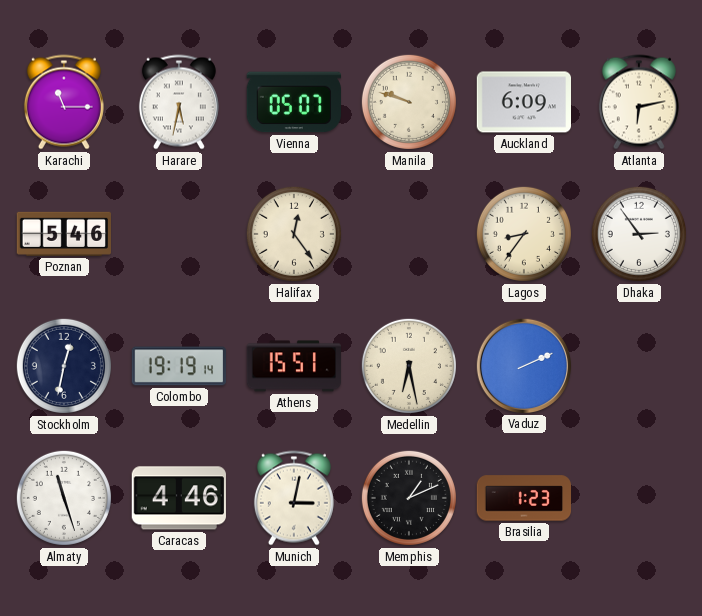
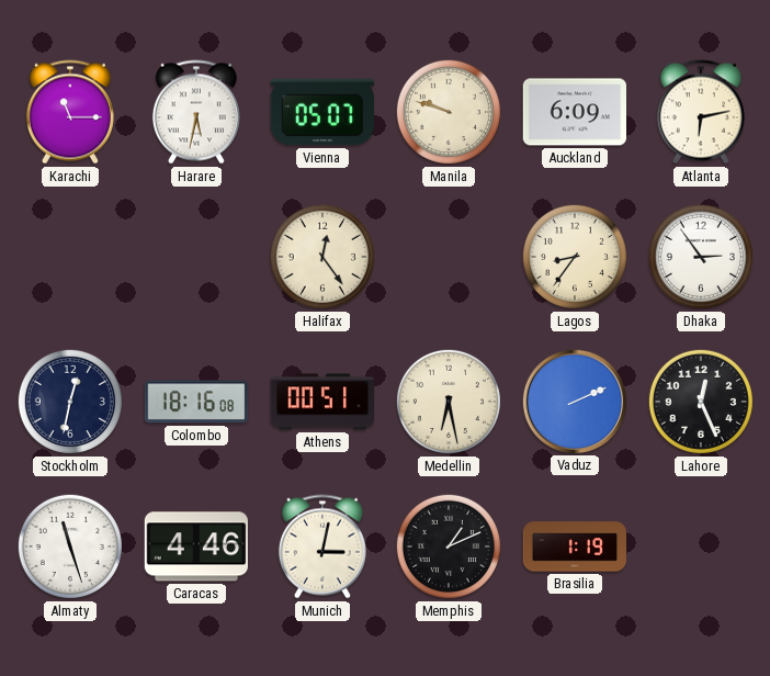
Poznan: 5:46 -> none (63, 234)
Colombo: 19:19 -> 18:16 (195, 402)
Athens: 15:51 -> 00:51 (322, 402)
Lahore: none -> 12:26 (701, 402)
Brasilia: 1:23 -> 1:19 (575, 547)
